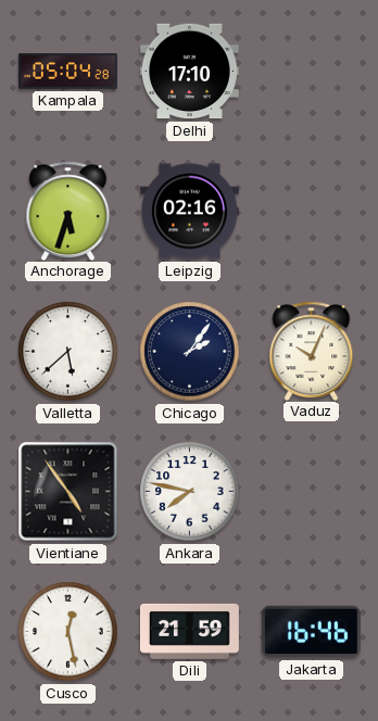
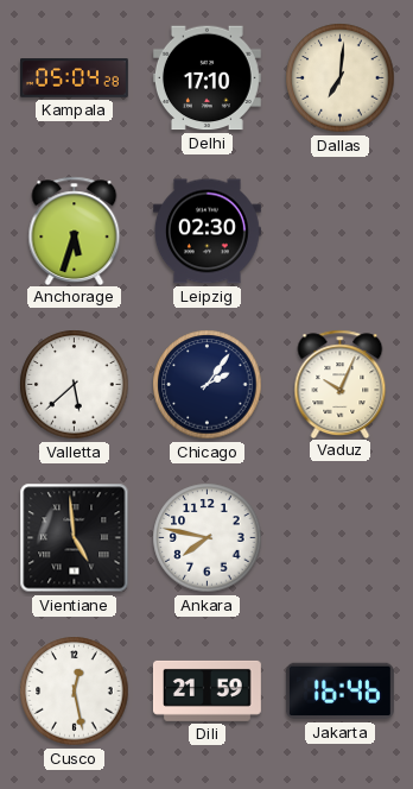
Dallas: none -> 7:01 (341, 78)
Leipzig: 02:16 -> 02:30 (206, 232)
Vientiane: 4:54 -> 4:59 (75, 538)
